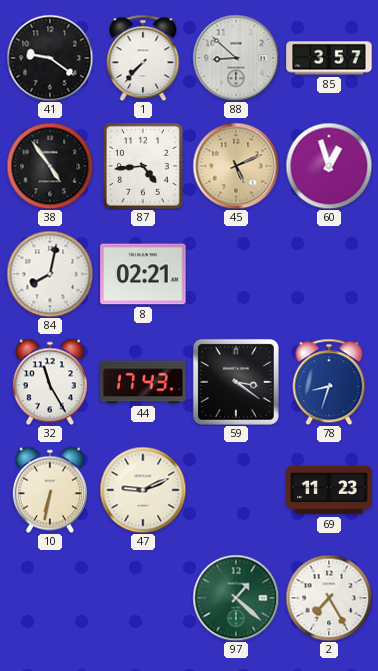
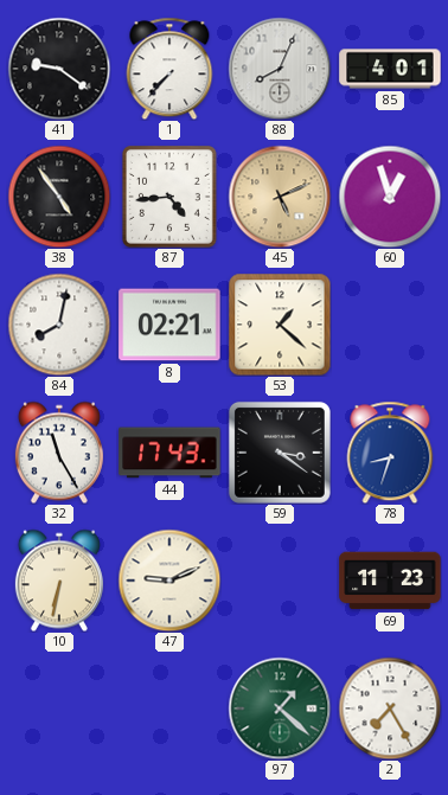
88: 8:52 -> 8:04 (280, 69)
85: 3:57 -> 4:01 (390, 69)
53: none -> 1:22 (280, 325)
